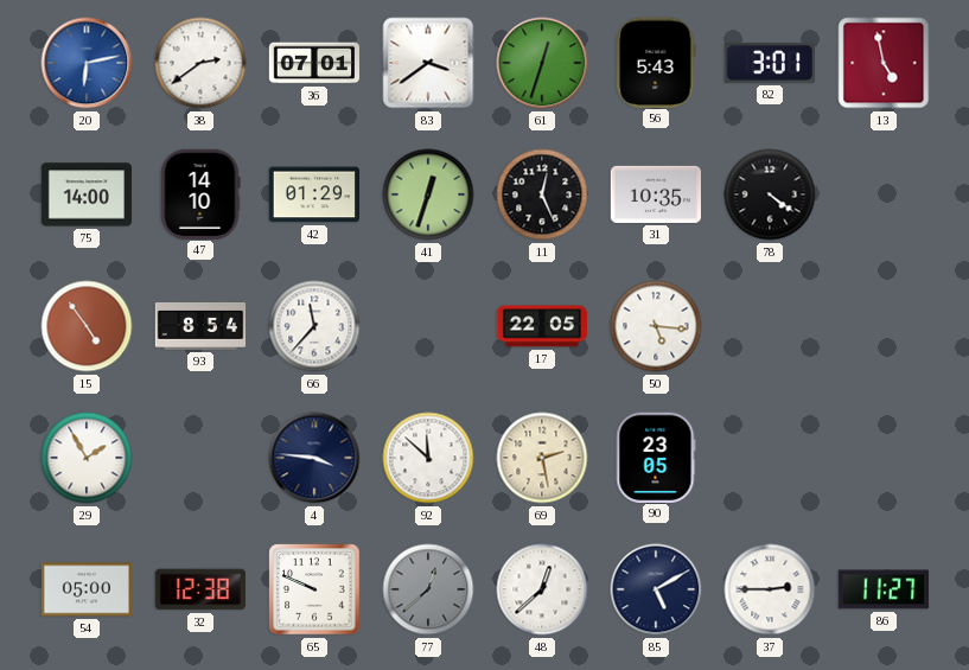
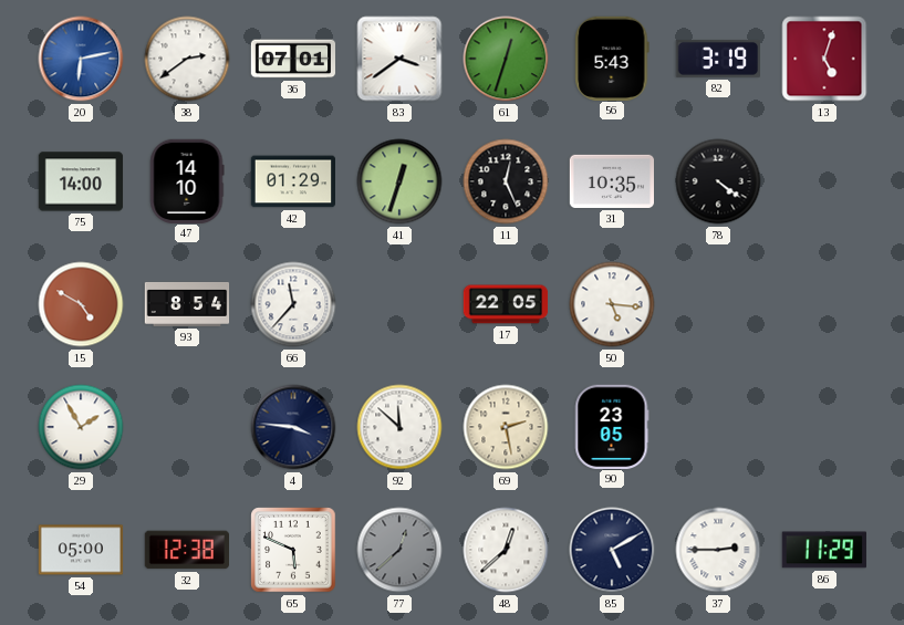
82: 3:01 -> 3:19 (717, 59)
13: 4:58 -> 5:03 (824, 59)
15: 4:54 -> 4:50 (81, 304)
65: 9:49 -> 5:49 (293, 550)
86: 11:27 -> 11:29 (824, 550)
